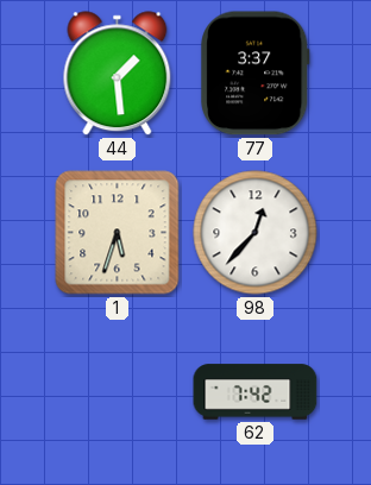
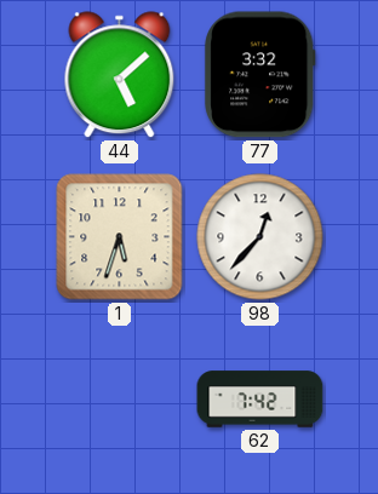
44: 1:29 -> 5:08 (120, 75)
77: 3:37 -> 3:32 (260, 75)
